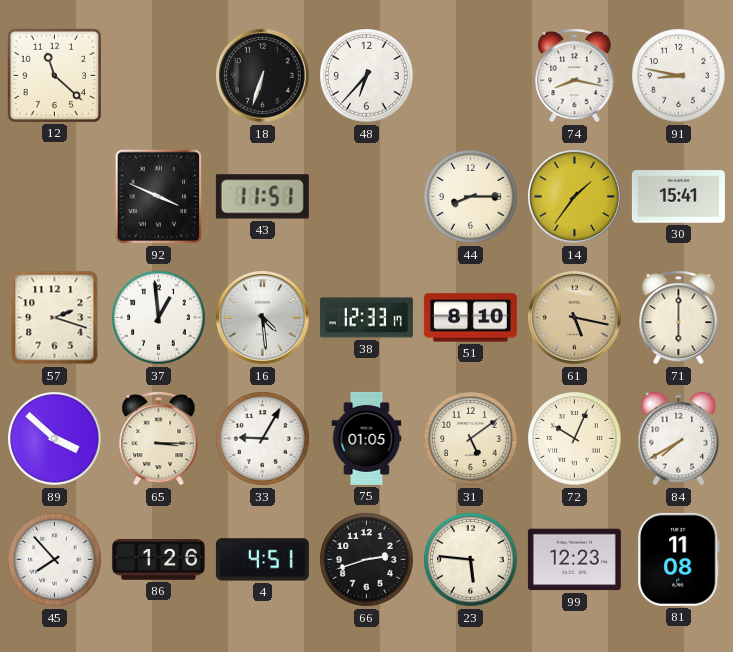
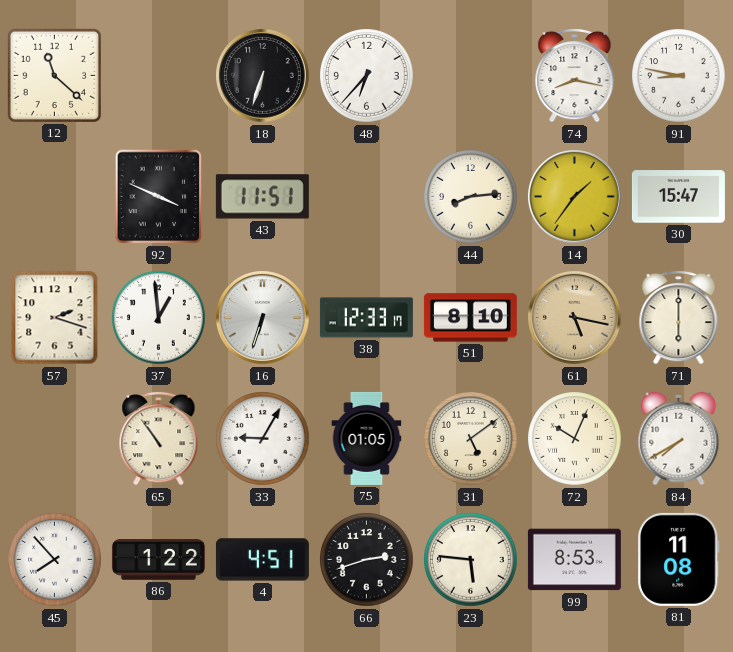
44: 8:15 -> 8:14 (471, 197)
30: 15:41 -> 15:47 (678, 197)
16: 4:29 -> 6:33 (263, 318)
89: 3:52 -> none (55, 439)
65: 3:15 -> 10:54 (159, 438)
86: 1:26 -> 1:22 (158, 560)
99: 12:23 -> 8:53 (574, 560)
